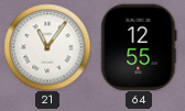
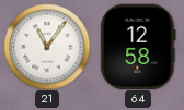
64: 12:55 -> 12:58 (138, 47)
